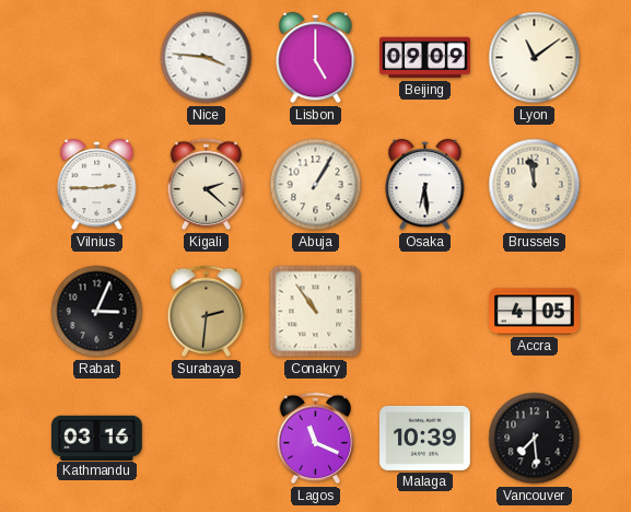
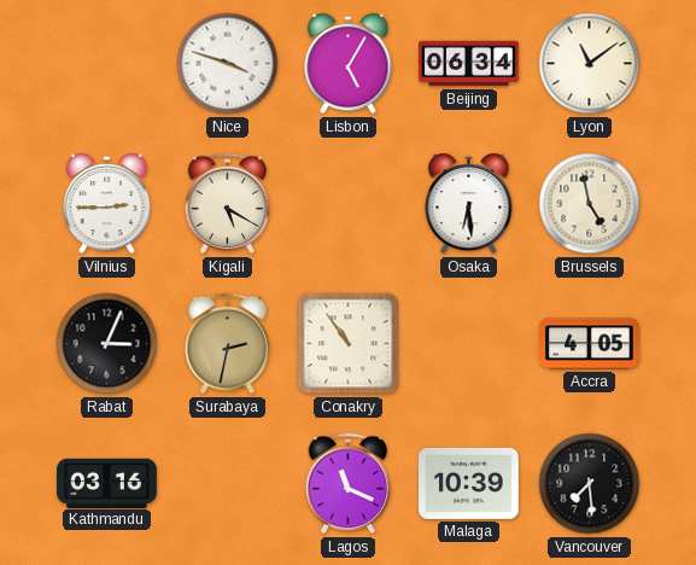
Nice: 3:46 -> 3:48 (228, 64)
Lisbon: 5:00 -> 5:05 (349, 64)
Beijing: 09:09 -> 06:34 (469, 64)
Kigali: 2:22 -> 5:20 (228, 204)
Abuja: 1:05 -> none (316, 185)
Brussels: 11:58 -> 4:58 (590, 204)
Surabaya: 2:31 -> 2:32 (228, 344)
